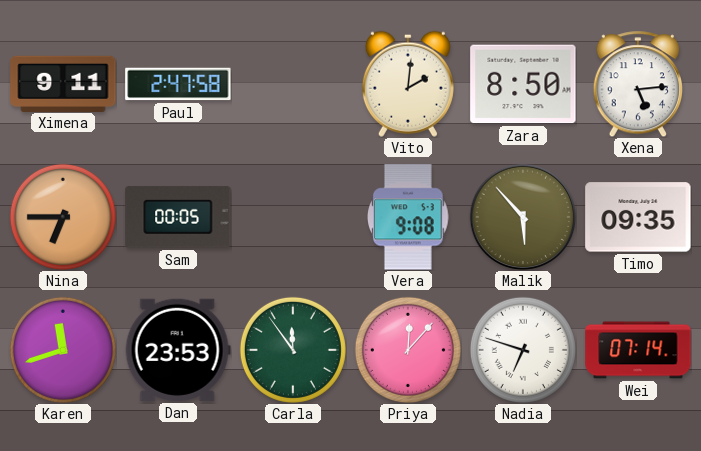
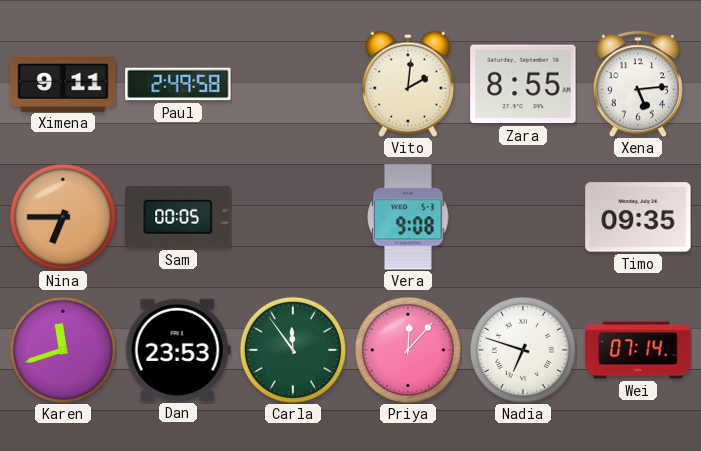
Paul: 2:47 -> 2:49 (178, 84)
Zara: 8:50 -> 8:55 (523, 84)
Malik: 5:53 -> none (523, 217)
